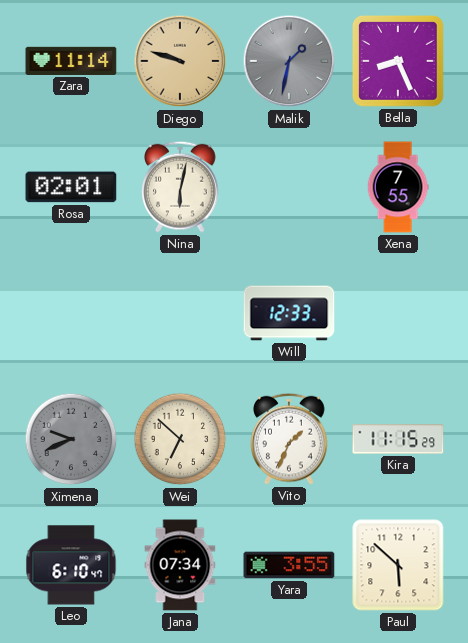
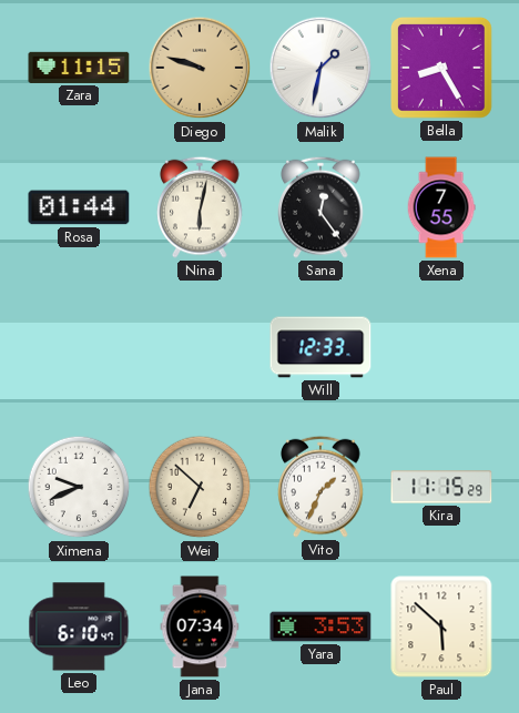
Zara: 11:14 -> 11:15 (79, 68)
Malik dial: grey -> white (320, 68)
Bella: 8:26 -> 8:25 (442, 69)
Rosa: 02:01 -> 01:44 (79, 207)
Sana: none -> 12:24 (320, 207)
Ximena dial: grey -> white (79, 487)
Yara: 3:55 -> 3:53 (320, 627)
